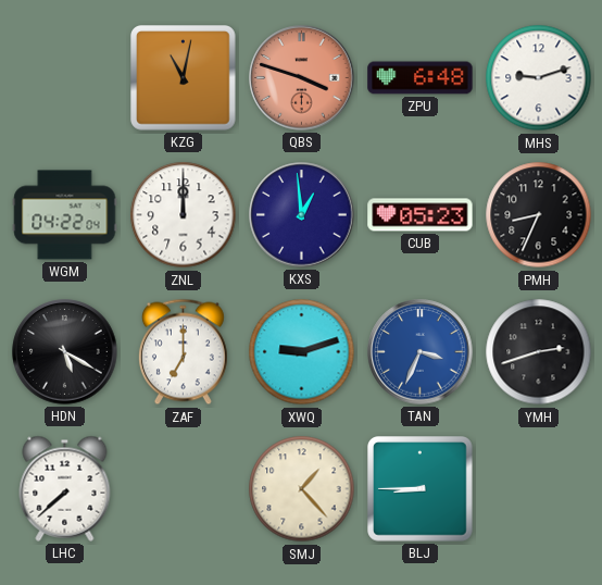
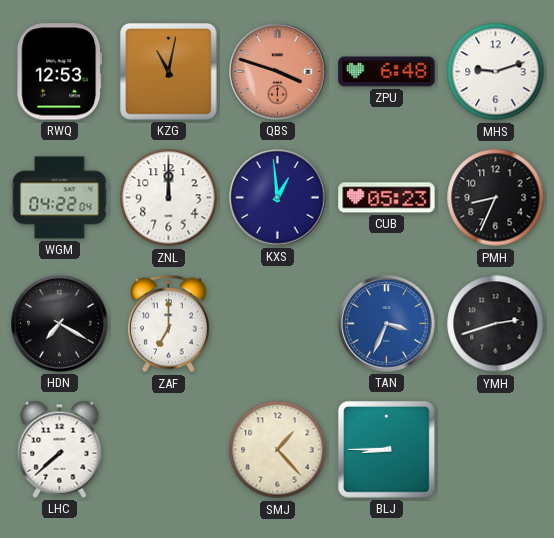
RWQ: none -> 12:53 (60, 72)
HDN: 5:20 -> 7:20 (60, 324)
XWQ: 9:12 -> none (302, 352)
